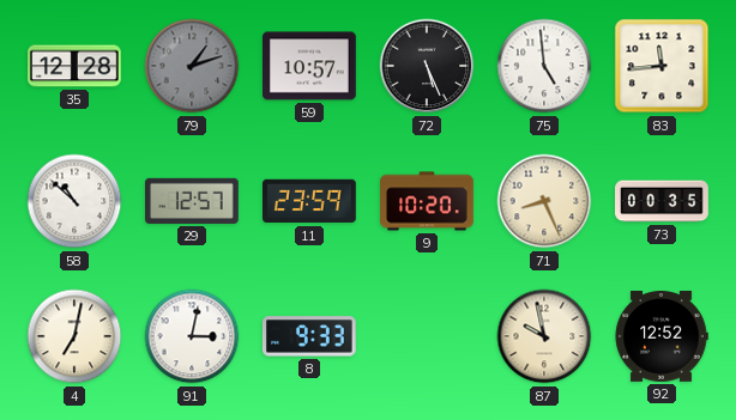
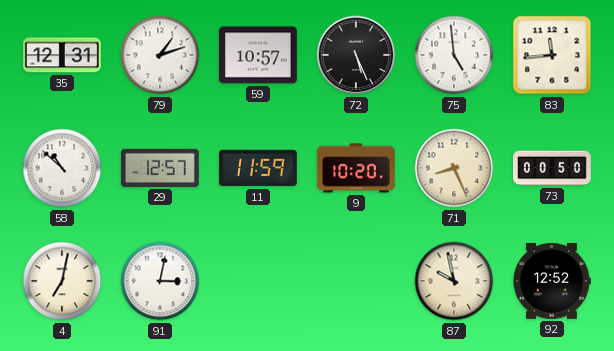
35: 12:28 -> 12:31 (63, 55)
79 dial: grey -> white (160, 55)
11: 23:59 -> 11:59 (259, 168)
73: 00:35 -> 00:50 (552, 168)
8: 9:33 -> none (309, 336)
